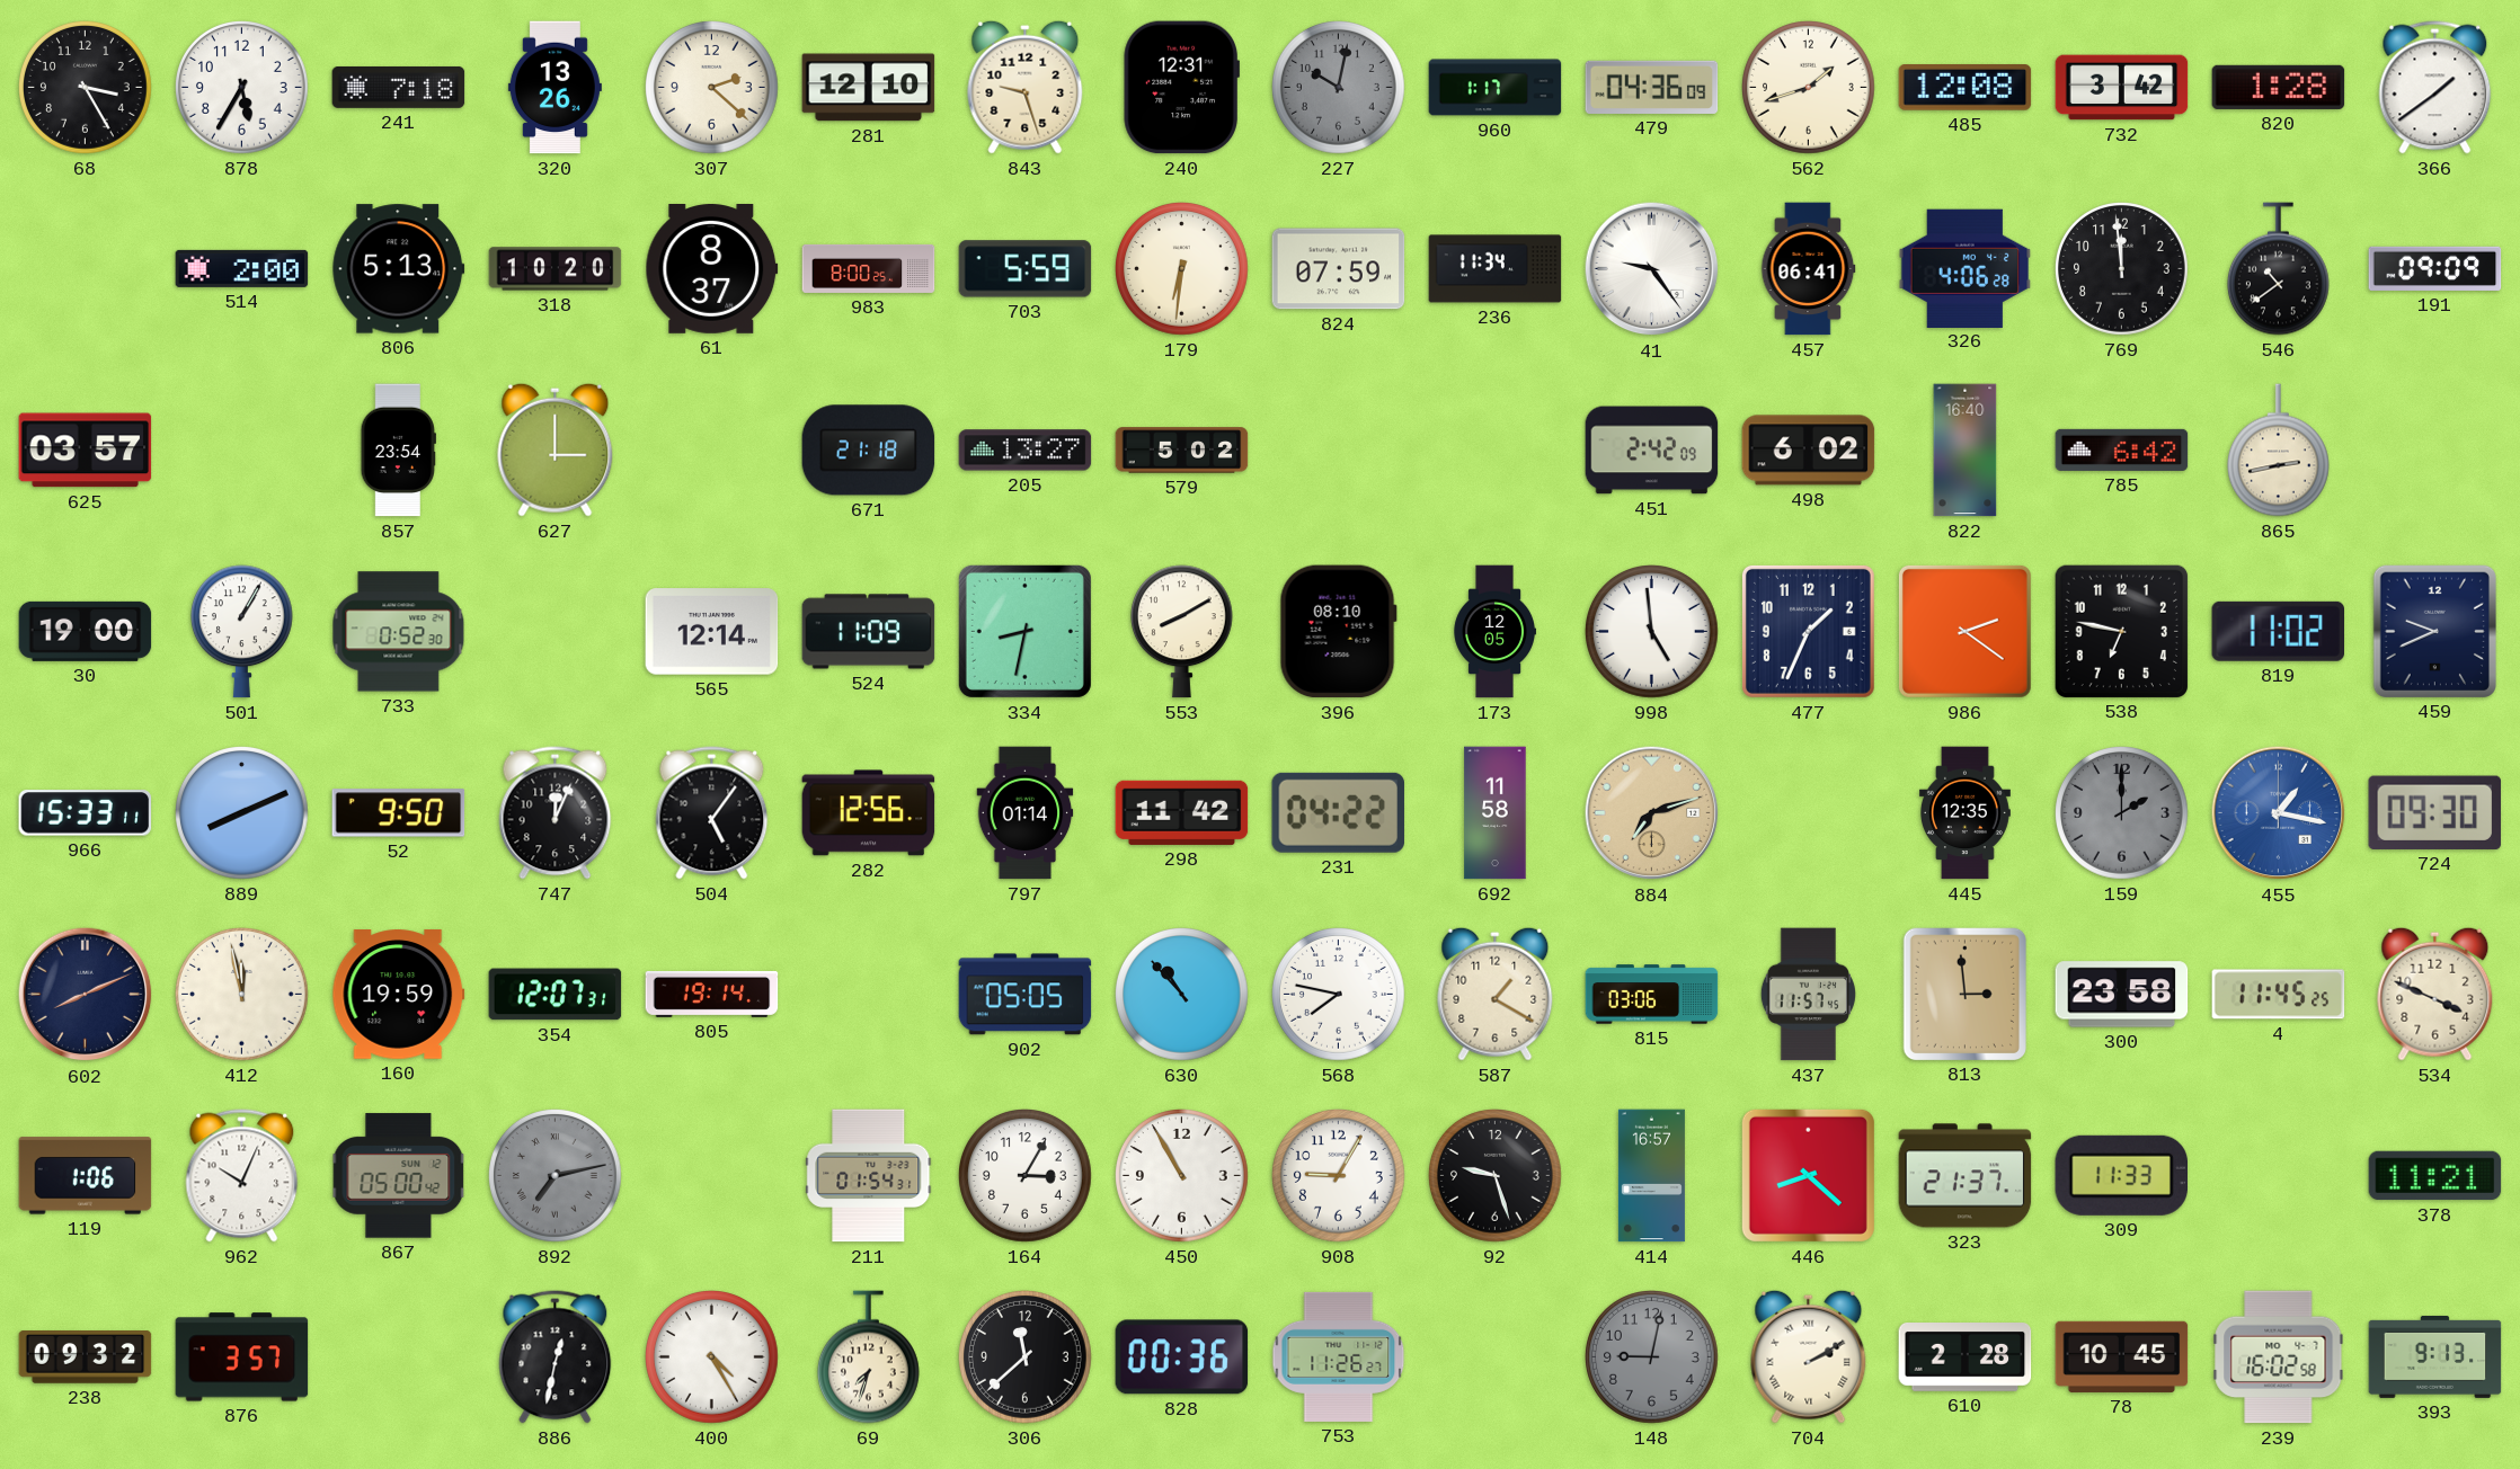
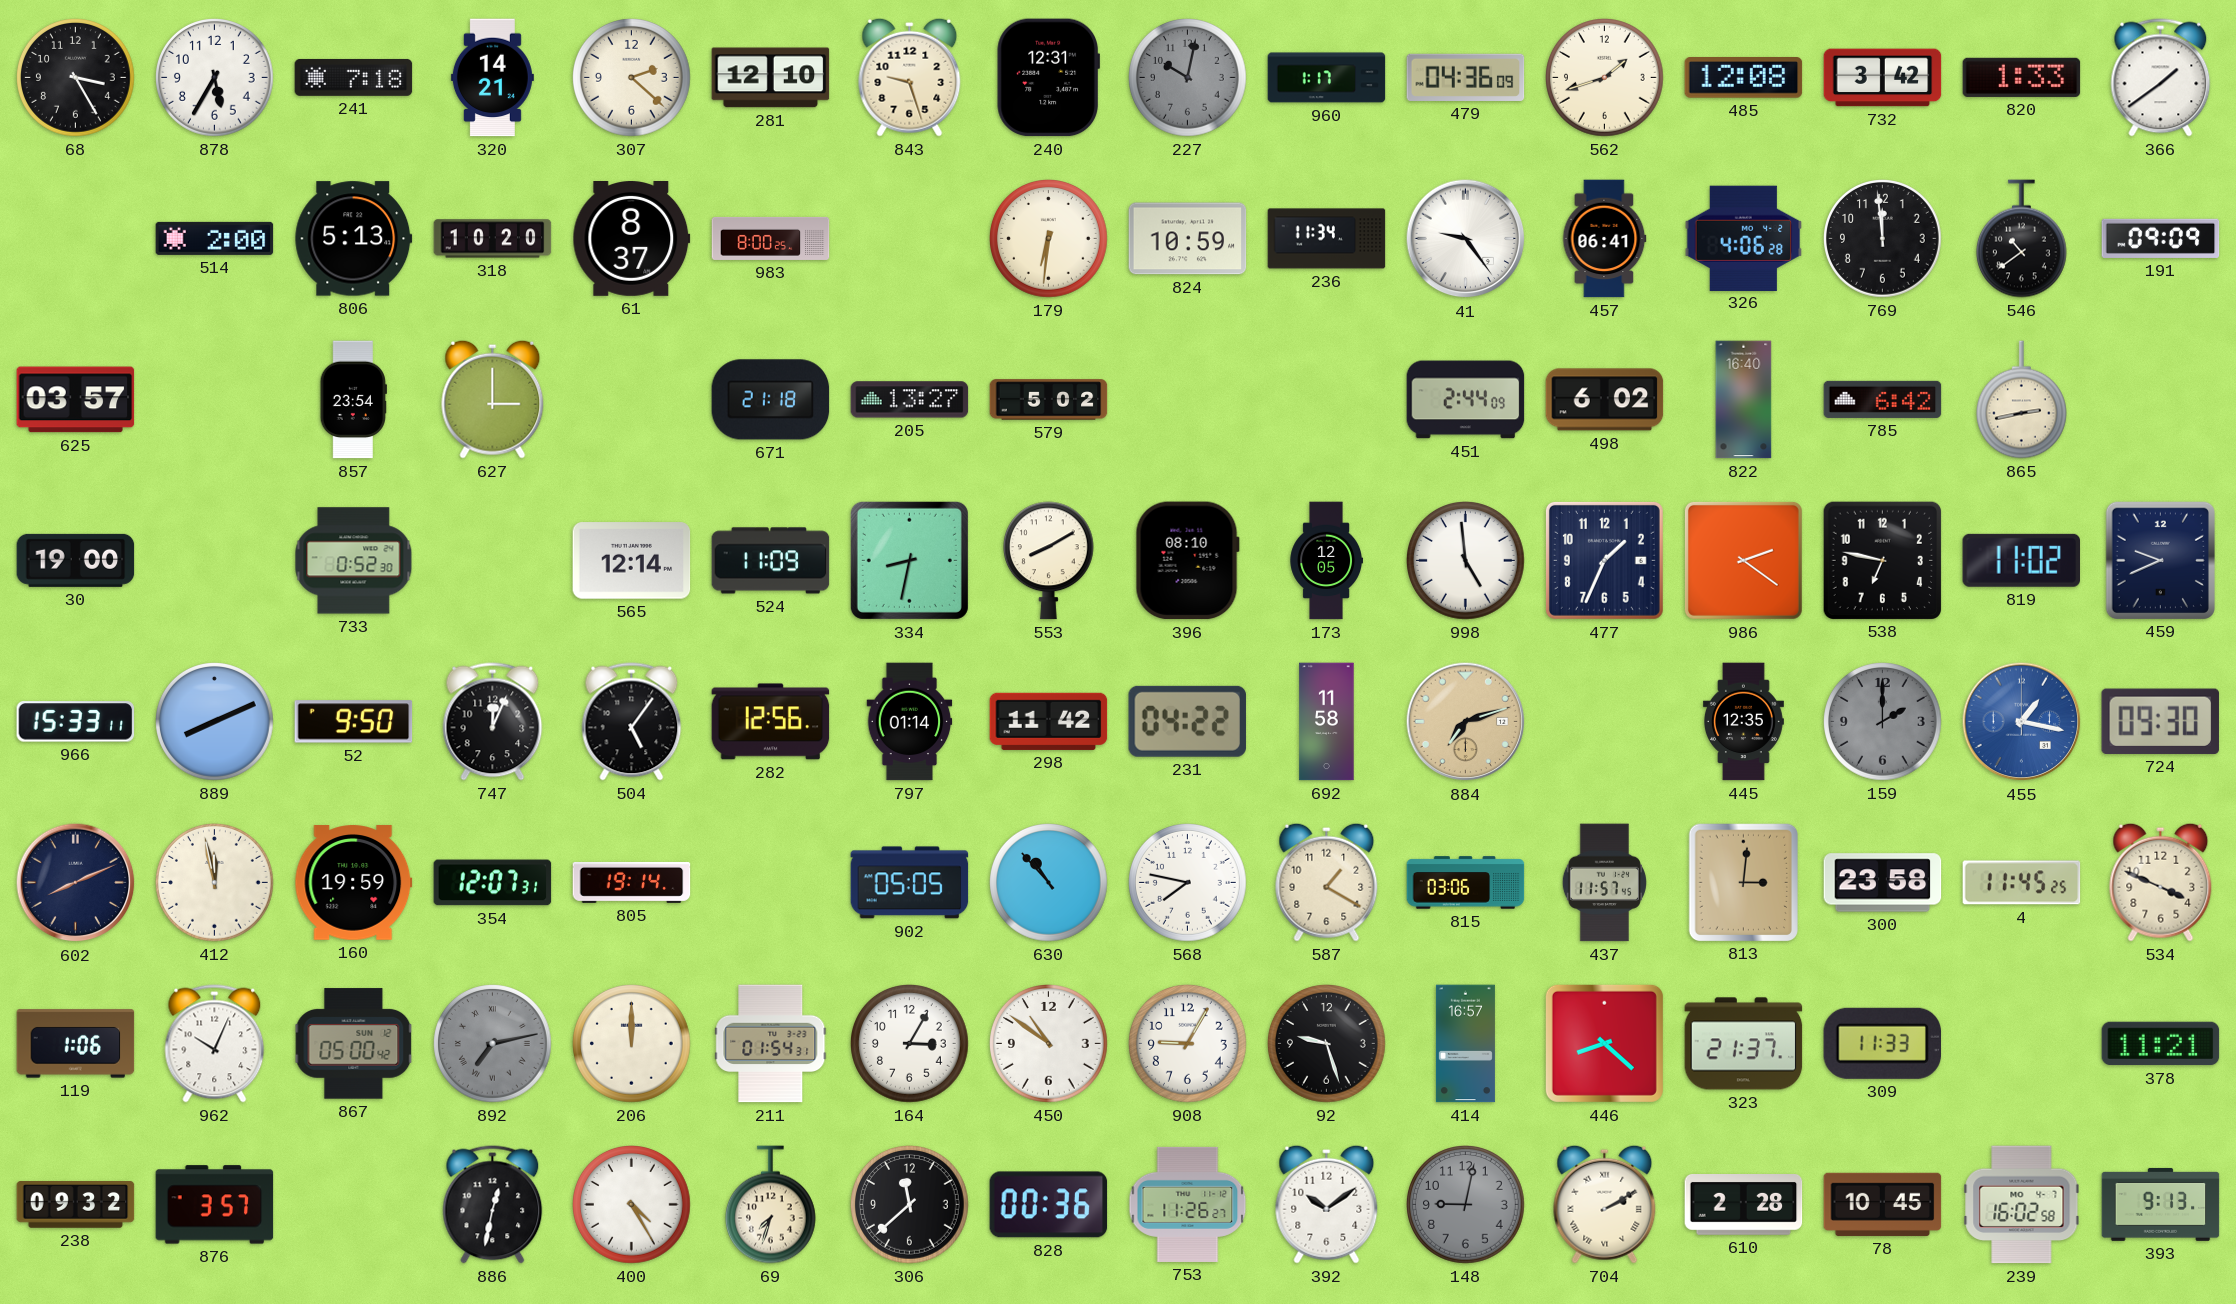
320: 13:26 -> 14:21 (492, 78)
820: 1:28 -> 1:33 (2022, 77)
703: 5:59 -> none (1026, 269)
824: 07:59 -> 10:59 (1188, 239)
451: 2:42 -> 2:44 (1466, 400)
501: 1:05 -> none (241, 632)
813: 2:59 -> 3:01 (1743, 882)
206: none -> 12:00 (632, 1044)
450: 10:55 -> 10:51 (1049, 1044)
392: none -> 10:09 (1327, 1204)
